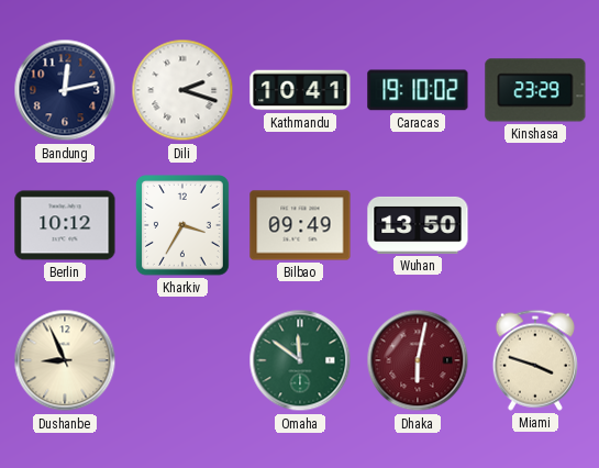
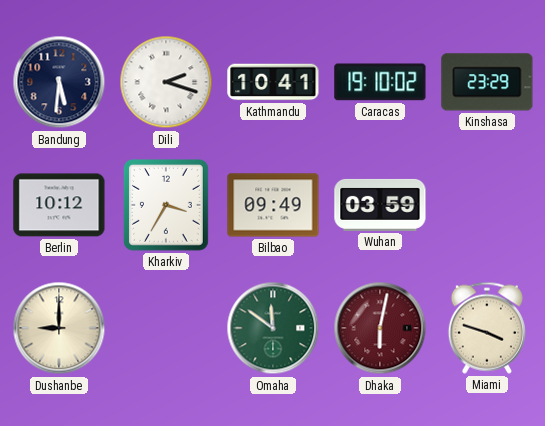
Bandung: 12:13 -> 5:31 (59, 82)
Wuhan: 13:50 -> 03:59 (380, 205)
Dushanbe: 8:56 -> 9:00 (59, 328)
